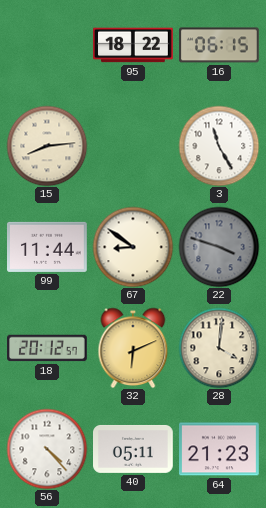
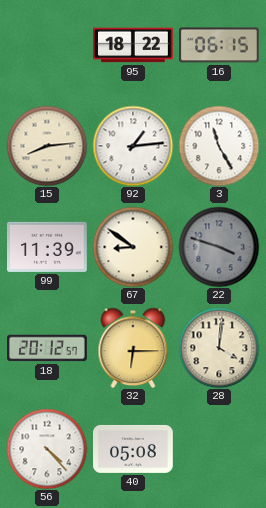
92: none -> 1:14 (133, 146)
99: 11:44 -> 11:39 (48, 247)
32: 6:11 -> 6:15 (133, 348)
40: 05:11 -> 05:08 (134, 449)
64: 21:23 -> none (220, 449)
